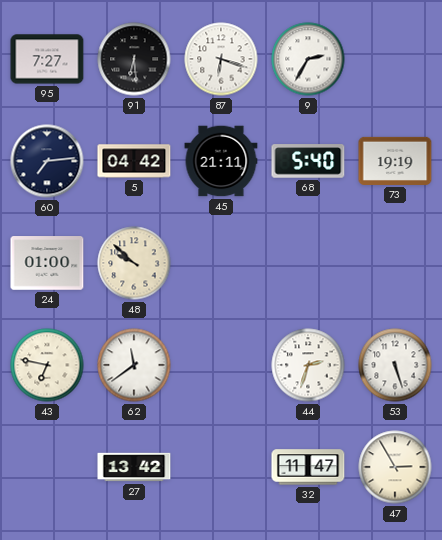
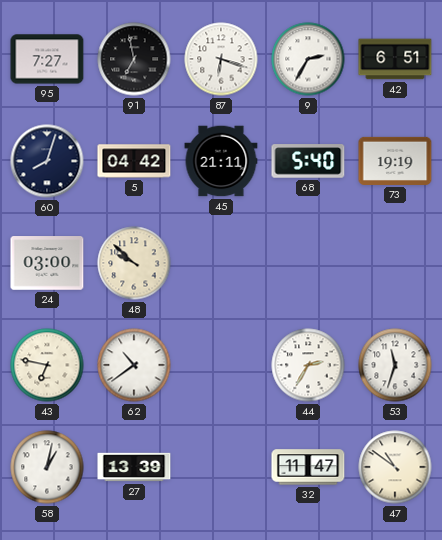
91: 6:29 -> 6:58 (134, 59)
42: none -> 6:51 (395, 59)
60: 7:14 -> 8:03 (47, 161)
24: 01:00 -> 03:00 (47, 263)
62: 11:39 -> 10:39 (134, 365)
44: 2:33 -> 2:35 (308, 365)
53: 5:27 -> 11:33 (395, 365)
58: none -> 1:02 (47, 467)
27: 13:42 -> 13:39 (134, 467)
47: 2:55 -> 10:51 (395, 467)
